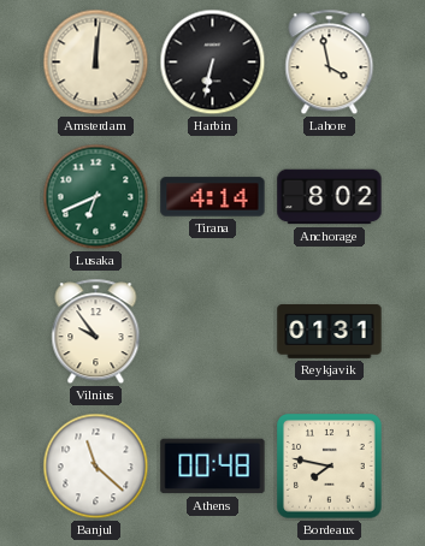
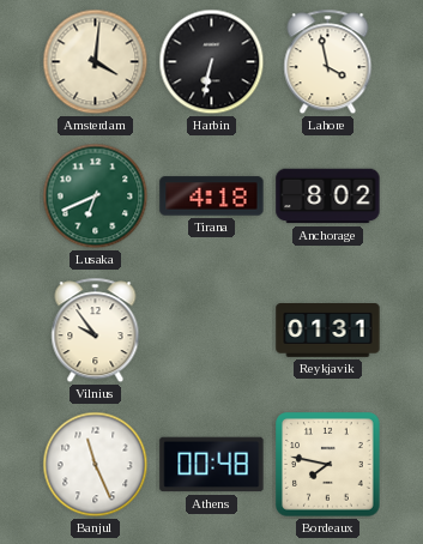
Amsterdam: 12:01 -> 4:01 (96, 62)
Tirana: 4:14 -> 4:18 (212, 197)
Banjul: 11:22 -> 11:26 (96, 465)
